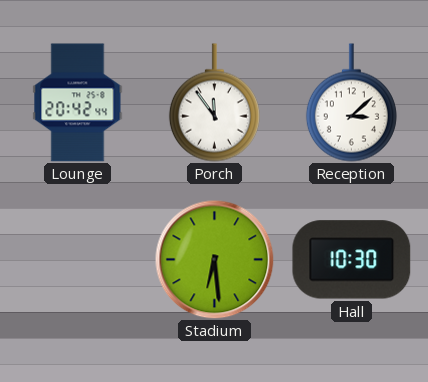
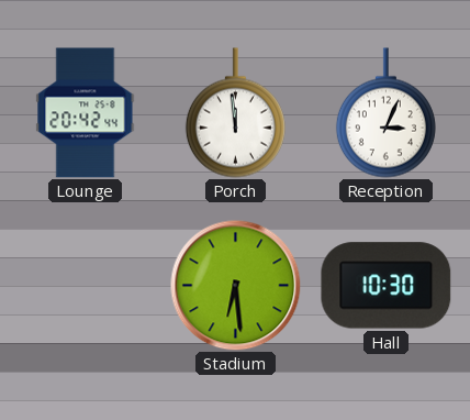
Porch: 11:54 -> 11:59 (235, 113)
Reception: 3:08 -> 3:04 (385, 113)
